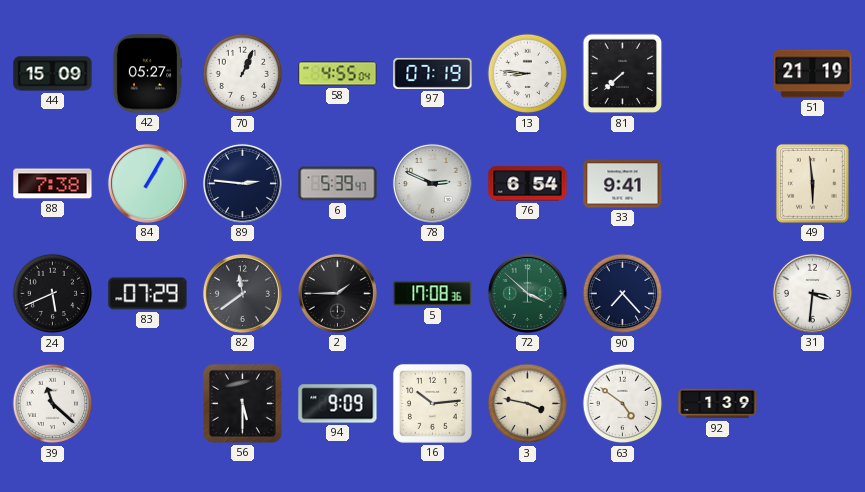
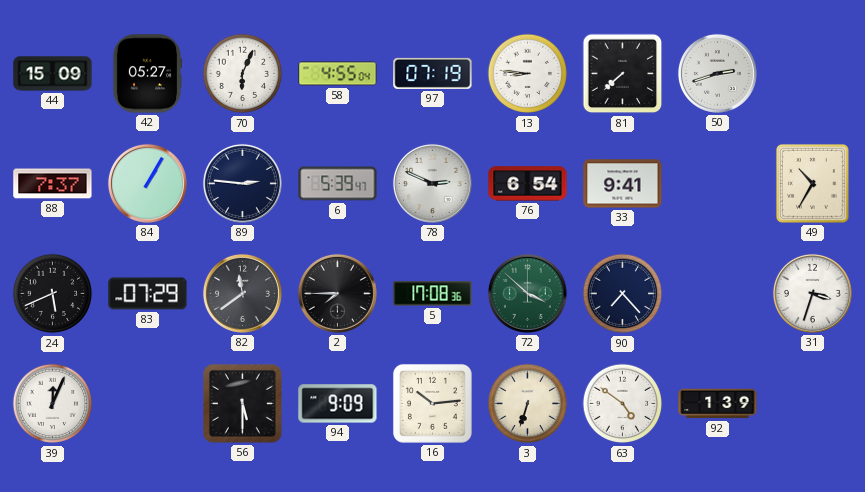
70: 1:04 -> 6:04 (243, 74)
50: none -> 2:42 (717, 73)
51: 21:19 -> none (813, 74)
88: 7:38 -> 7:37 (53, 184)
49: 5:59 -> 10:35 (812, 183)
2: 1:45 -> 7:45 (337, 293)
31: 3:31 -> 3:33 (812, 293)
39: 11:22 -> 12:04 (53, 404)
3: 3:47 -> 6:33 (528, 404)
